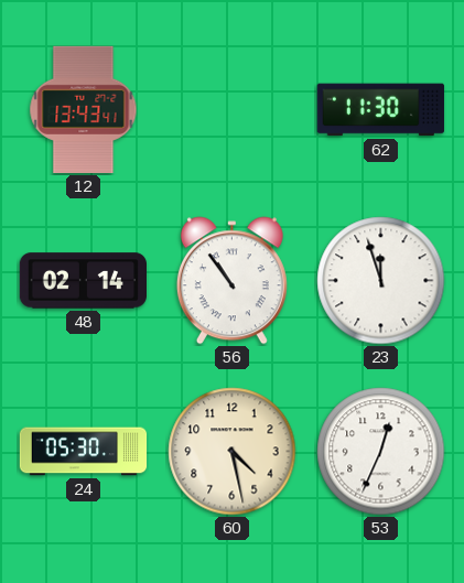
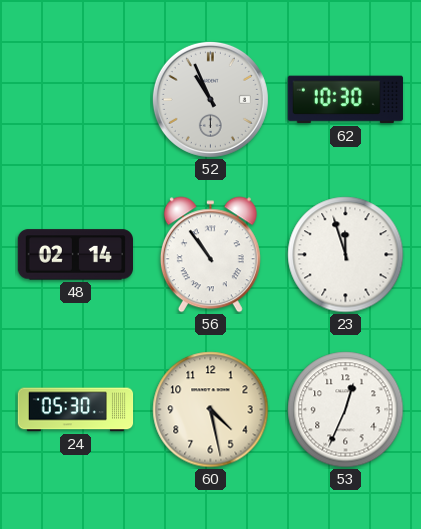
12: 13:43 -> none (84, 109)
52: none -> 10:56 (210, 99)
62: 11:30 -> 10:30 (345, 100)
